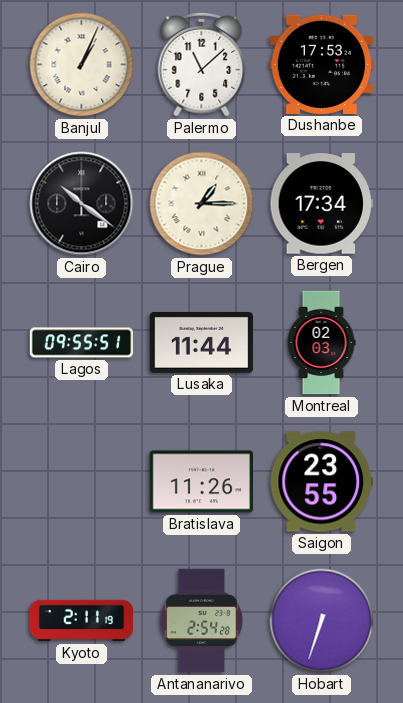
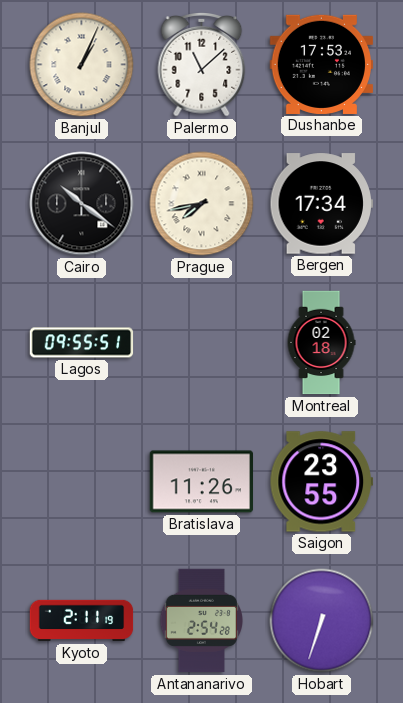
Prague: 1:15 -> 7:43 (202, 204)
Lusaka: 11:44 -> none (201, 343)
Montreal: 02:03 -> 02:18 (321, 343)
